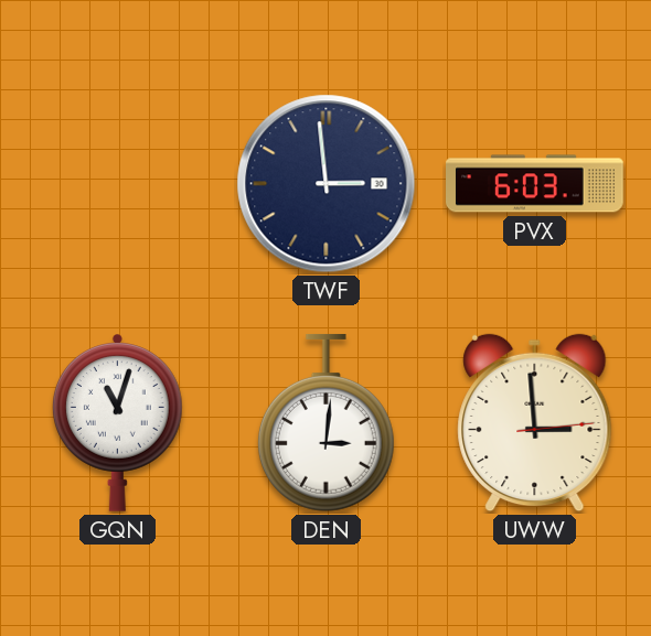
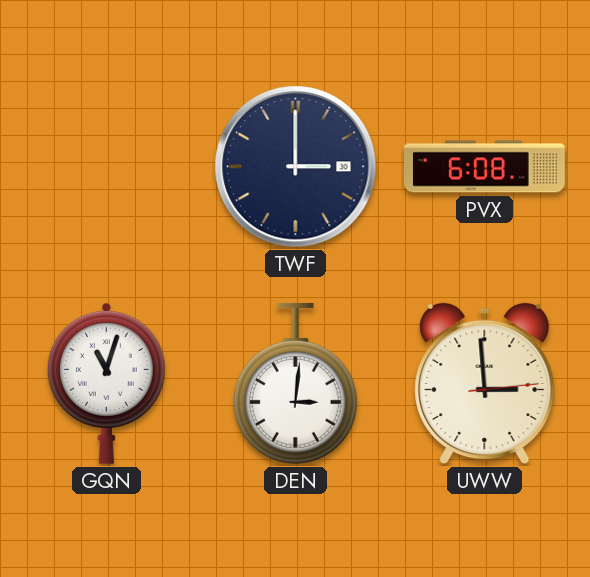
TWF: 2:59 -> 3:00 (296, 167)
PVX: 6:03 -> 6:08 (485, 167)
